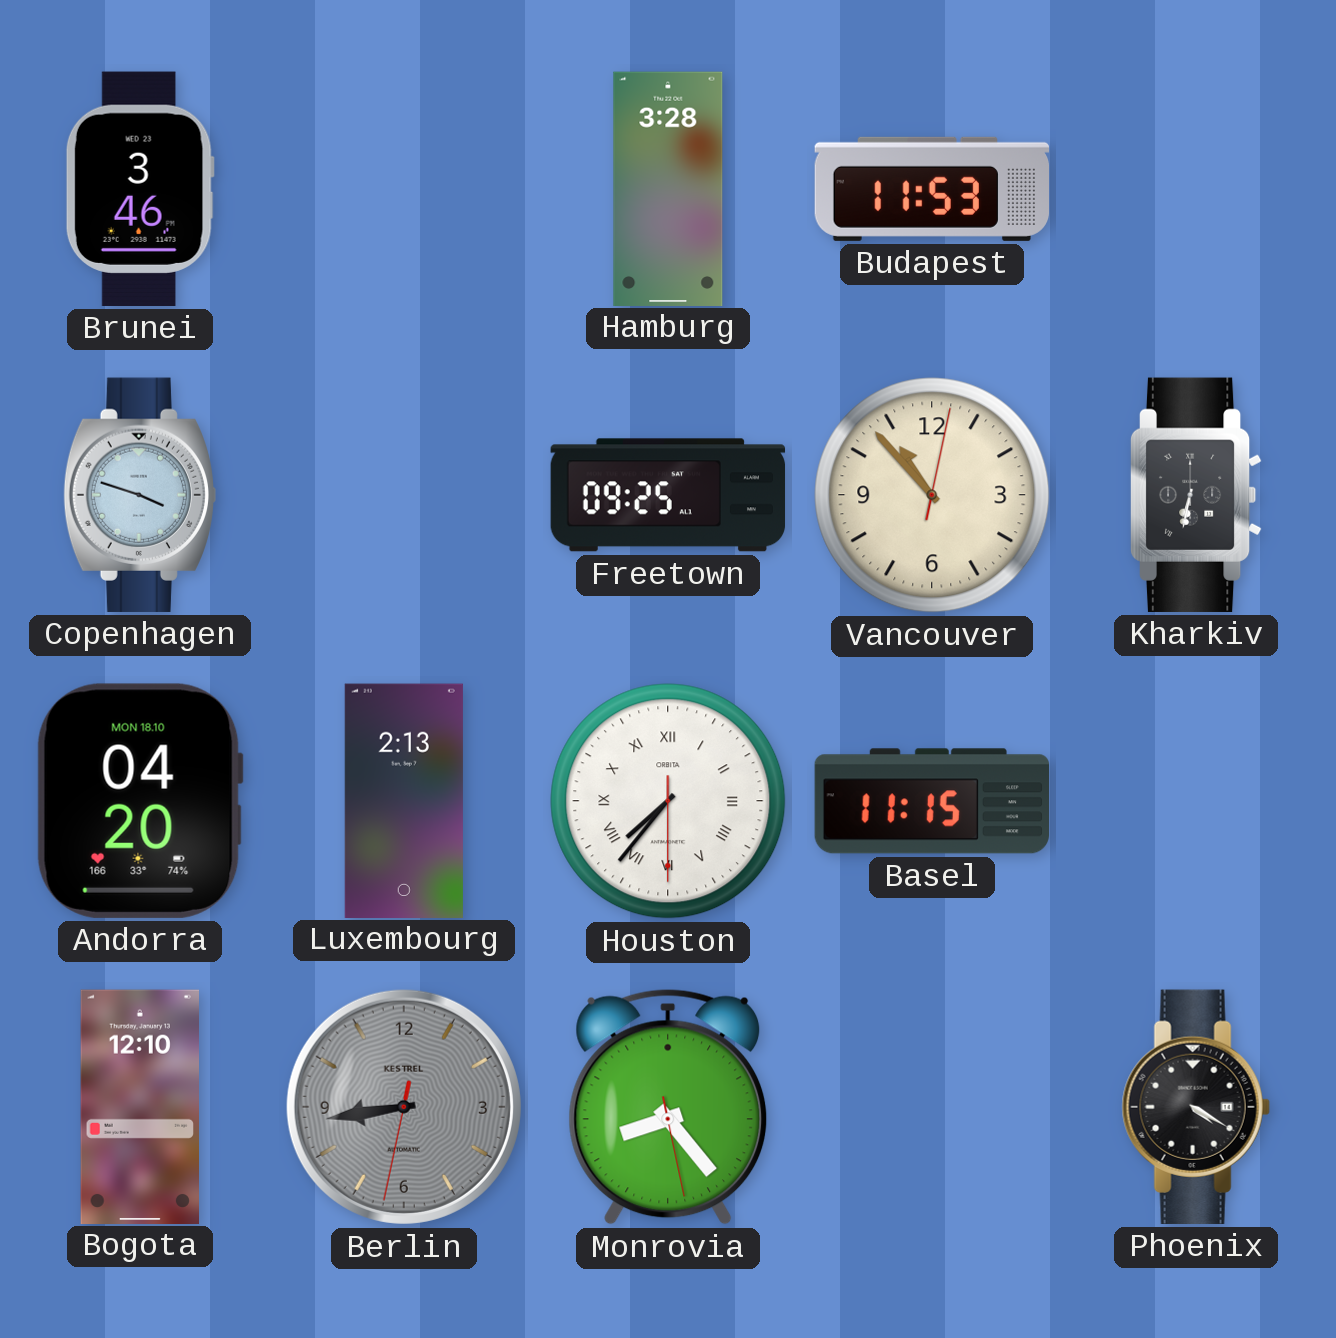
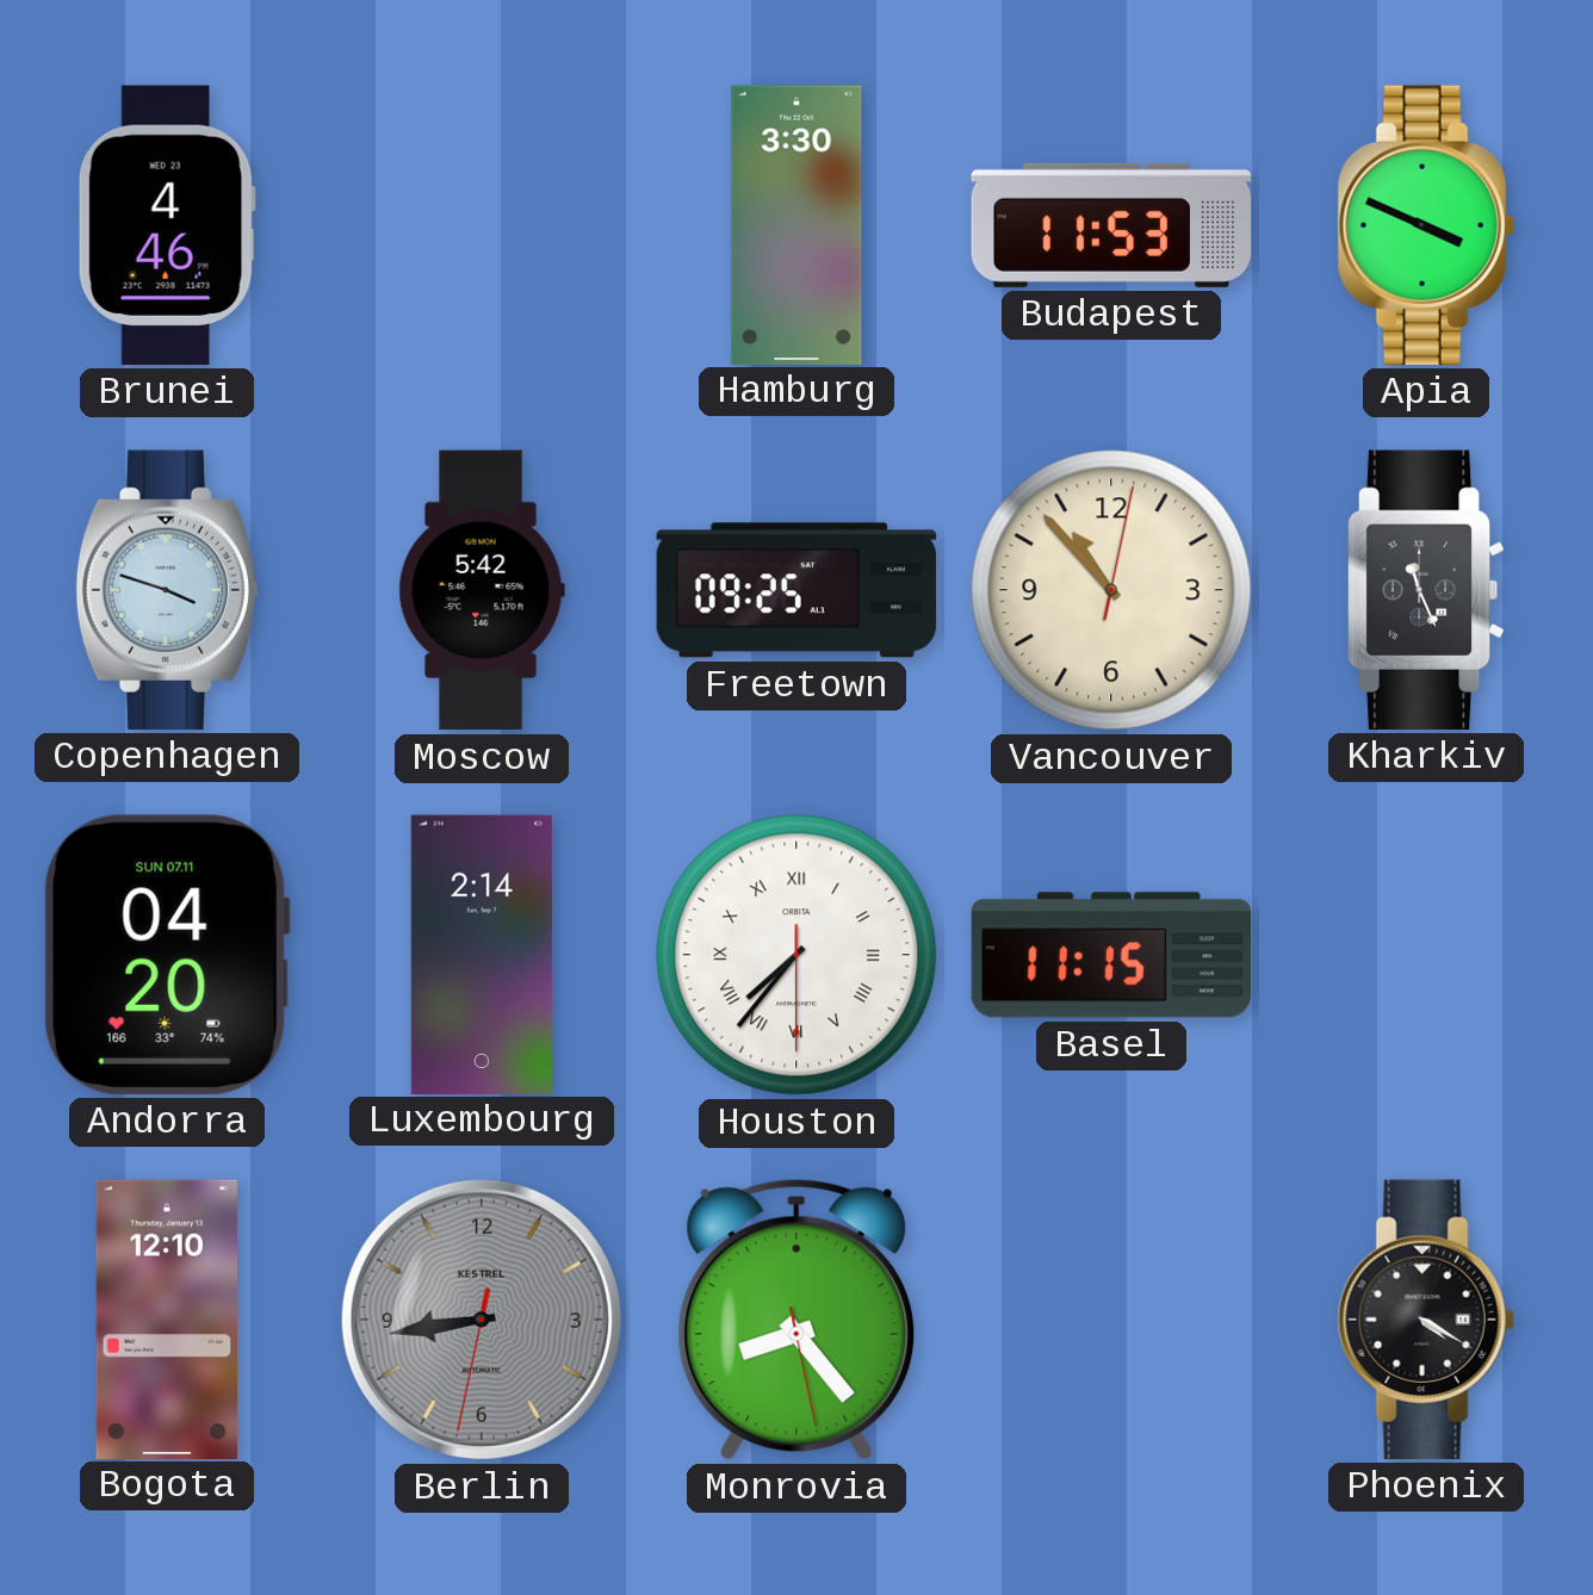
Brunei: 3:46 -> 4:46 (167, 225)
Hamburg: 3:28 -> 3:30 (796, 224)
Apia: none -> 3:49 (1426, 225)
Moscow: none -> 5:42 (482, 590)
Kharkiv: 6:32 -> 11:26 (1426, 590)
Andorra date: MON 18.10 -> SUN 07.11 (167, 955)
Luxembourg: 2:13 -> 2:14 (482, 954)
